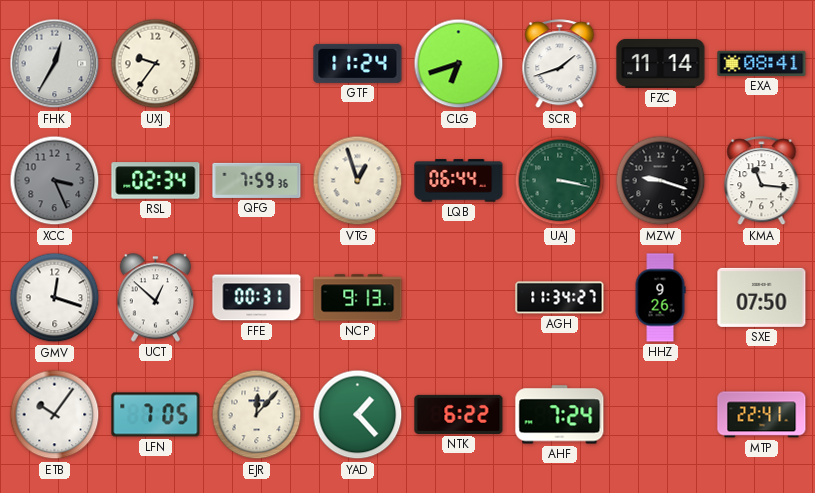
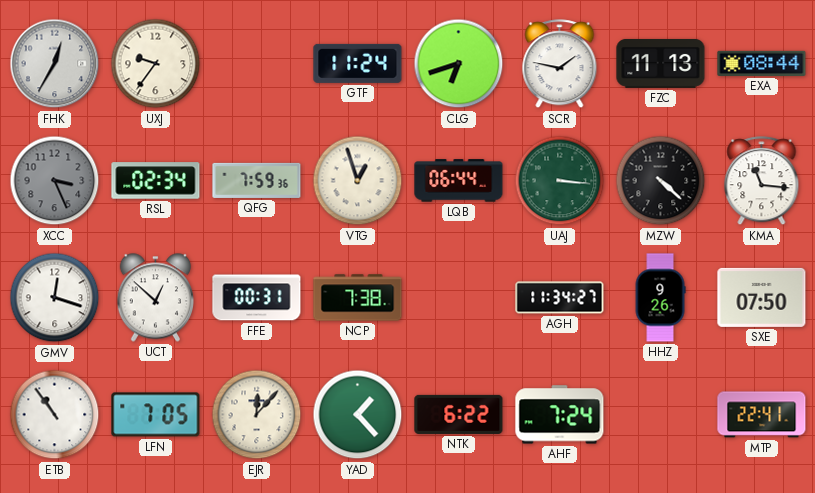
SCR: 1:42 -> 1:47 (560, 64)
FZC: 11:14 -> 11:13 (661, 63)
EXA: 08:41 -> 08:44 (762, 63)
UAJ: 3:17 -> 3:16 (560, 181)
MZW: 9:18 -> 4:22 (661, 181)
NCP: 9:13 -> 7:38 (358, 298)
ETB: 10:06 -> 10:54 (55, 415)
